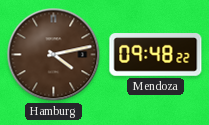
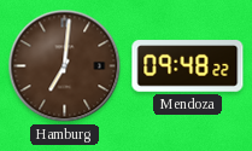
Hamburg: 4:13 -> 7:01 (65, 66)
